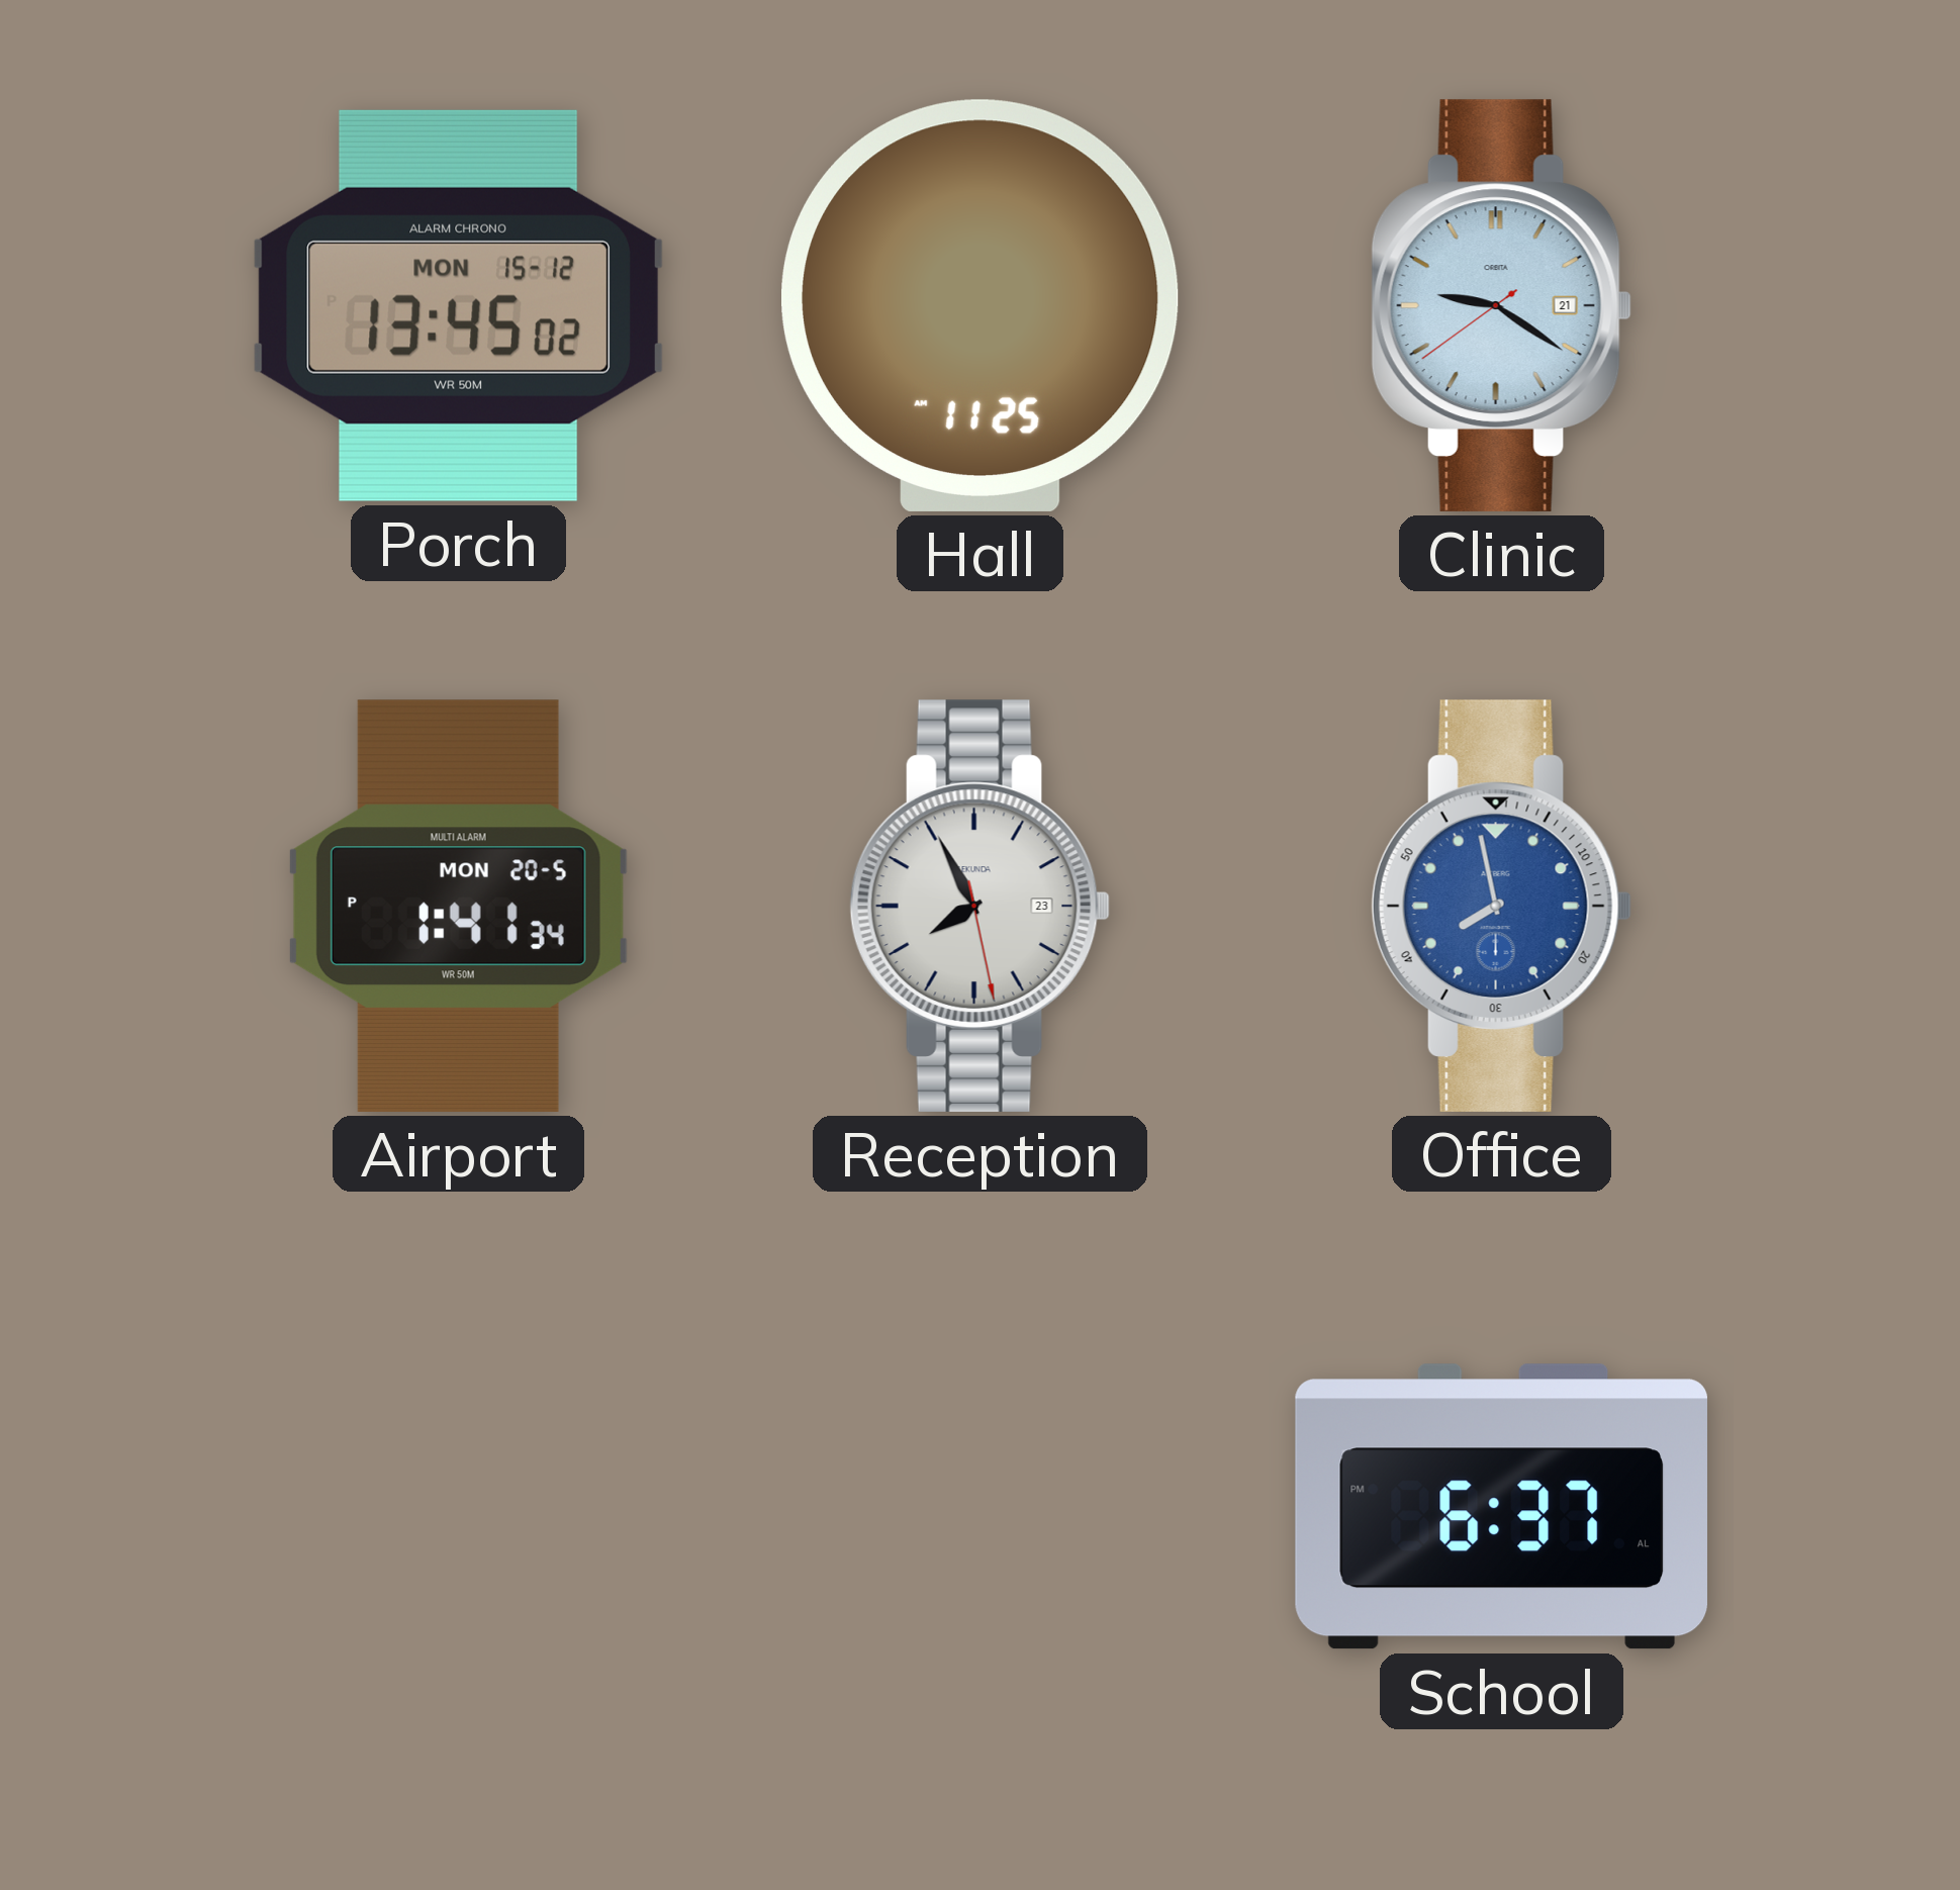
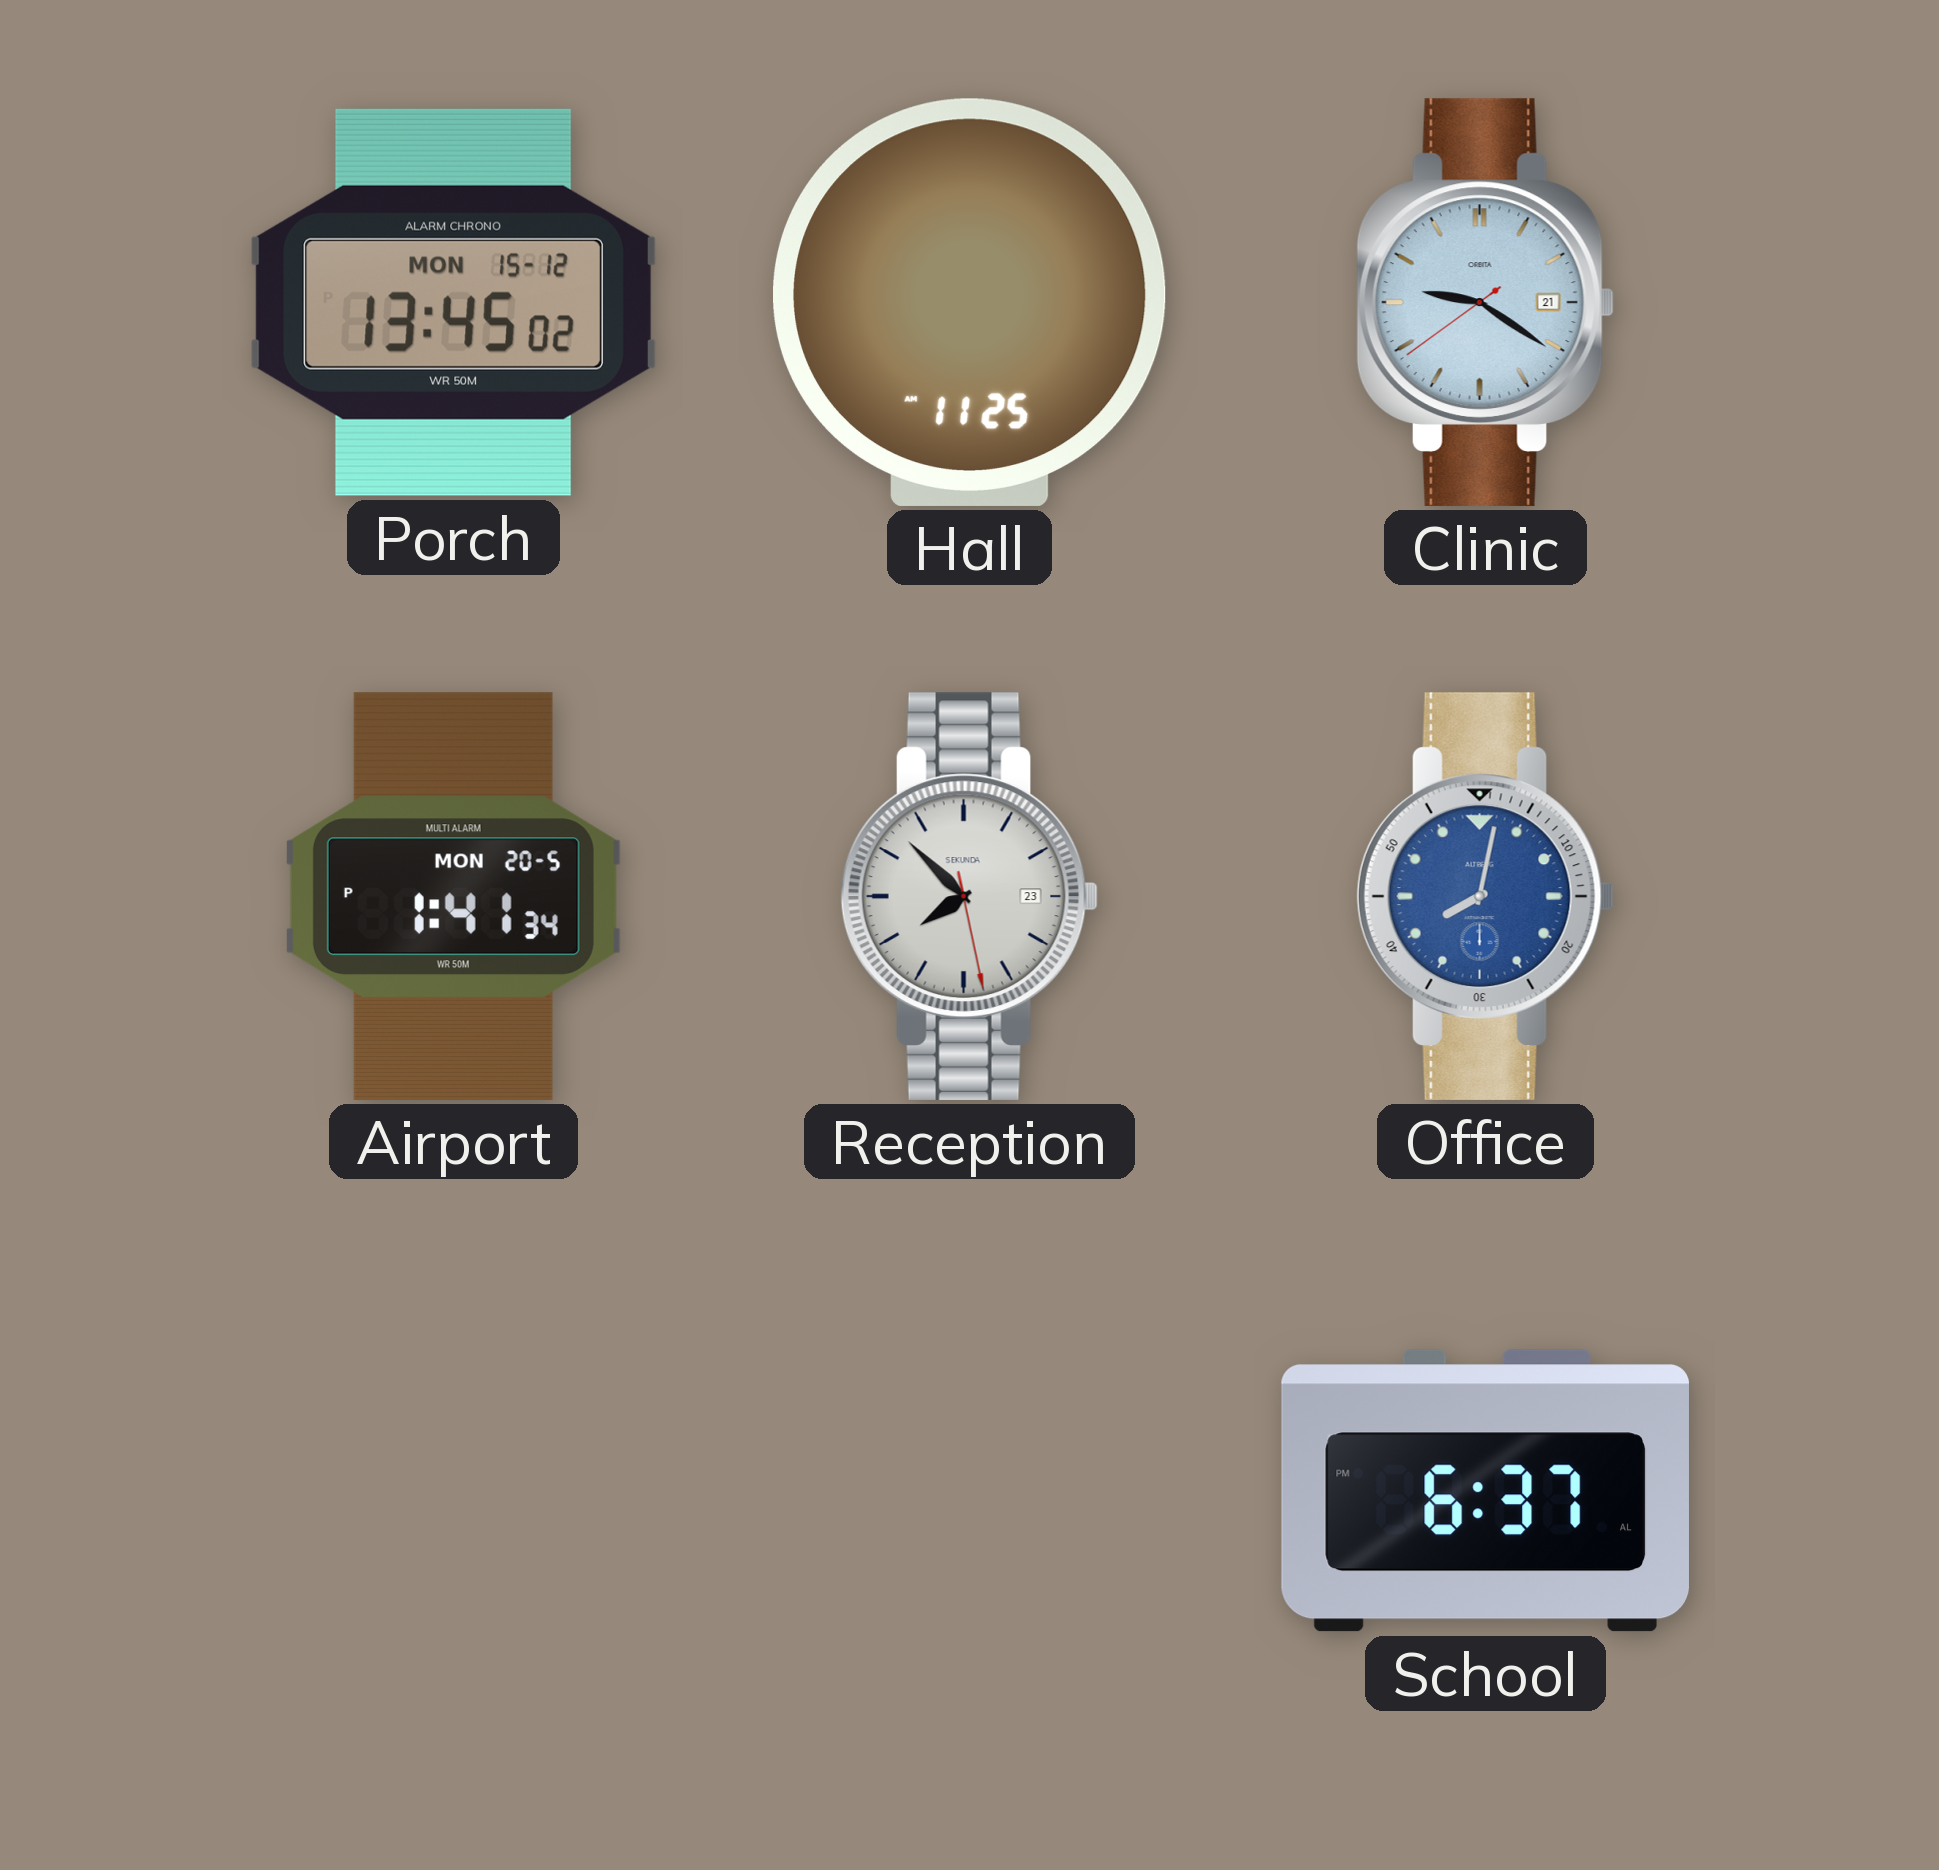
Reception: 7:55 -> 7:52 (969, 896)
Office: 7:58 -> 8:02 (1485, 896)
